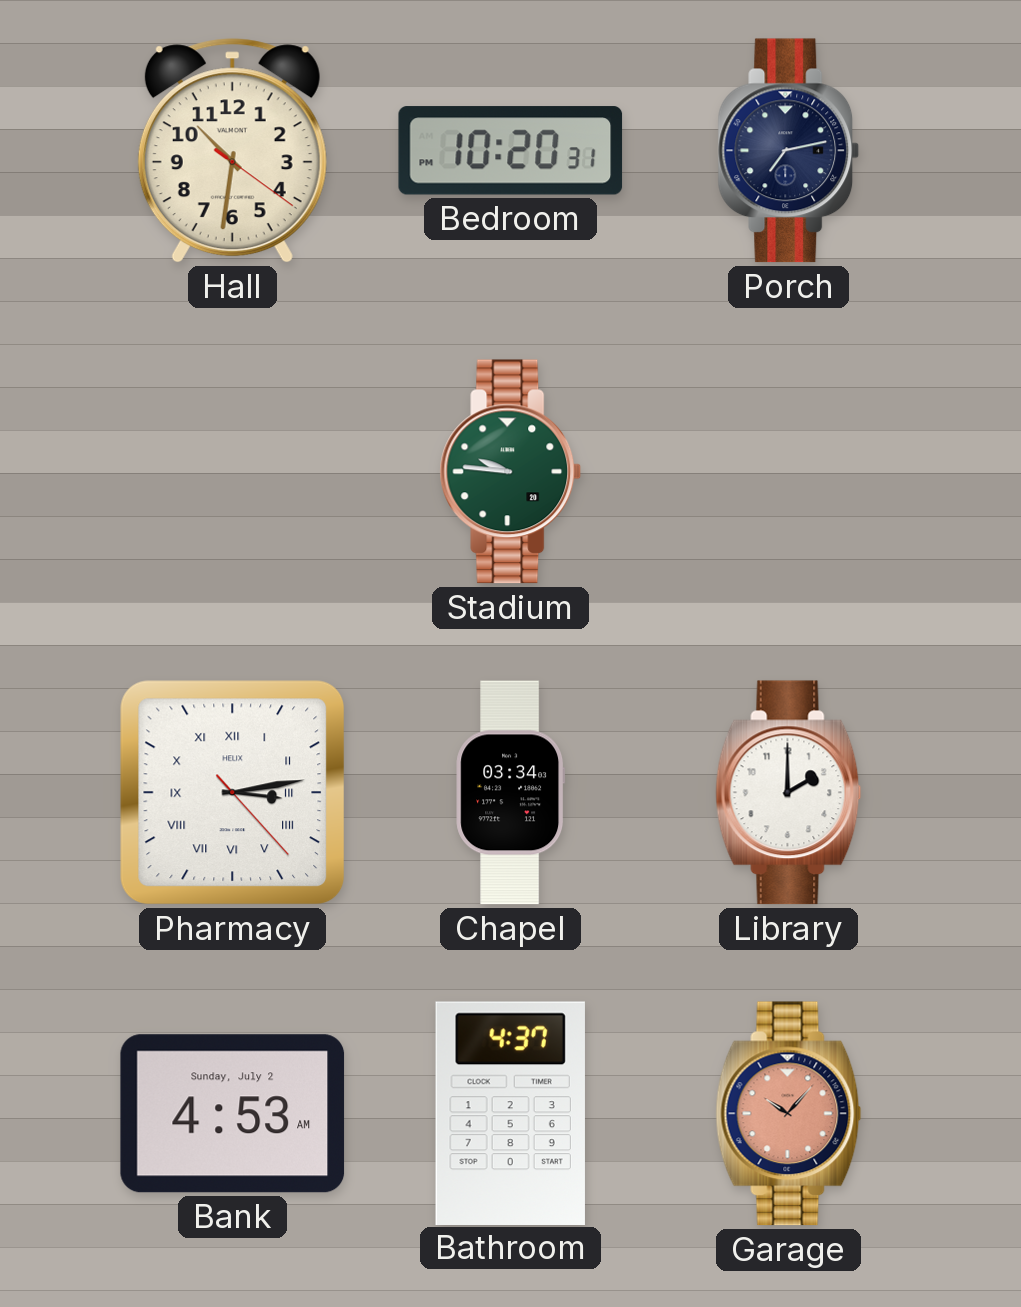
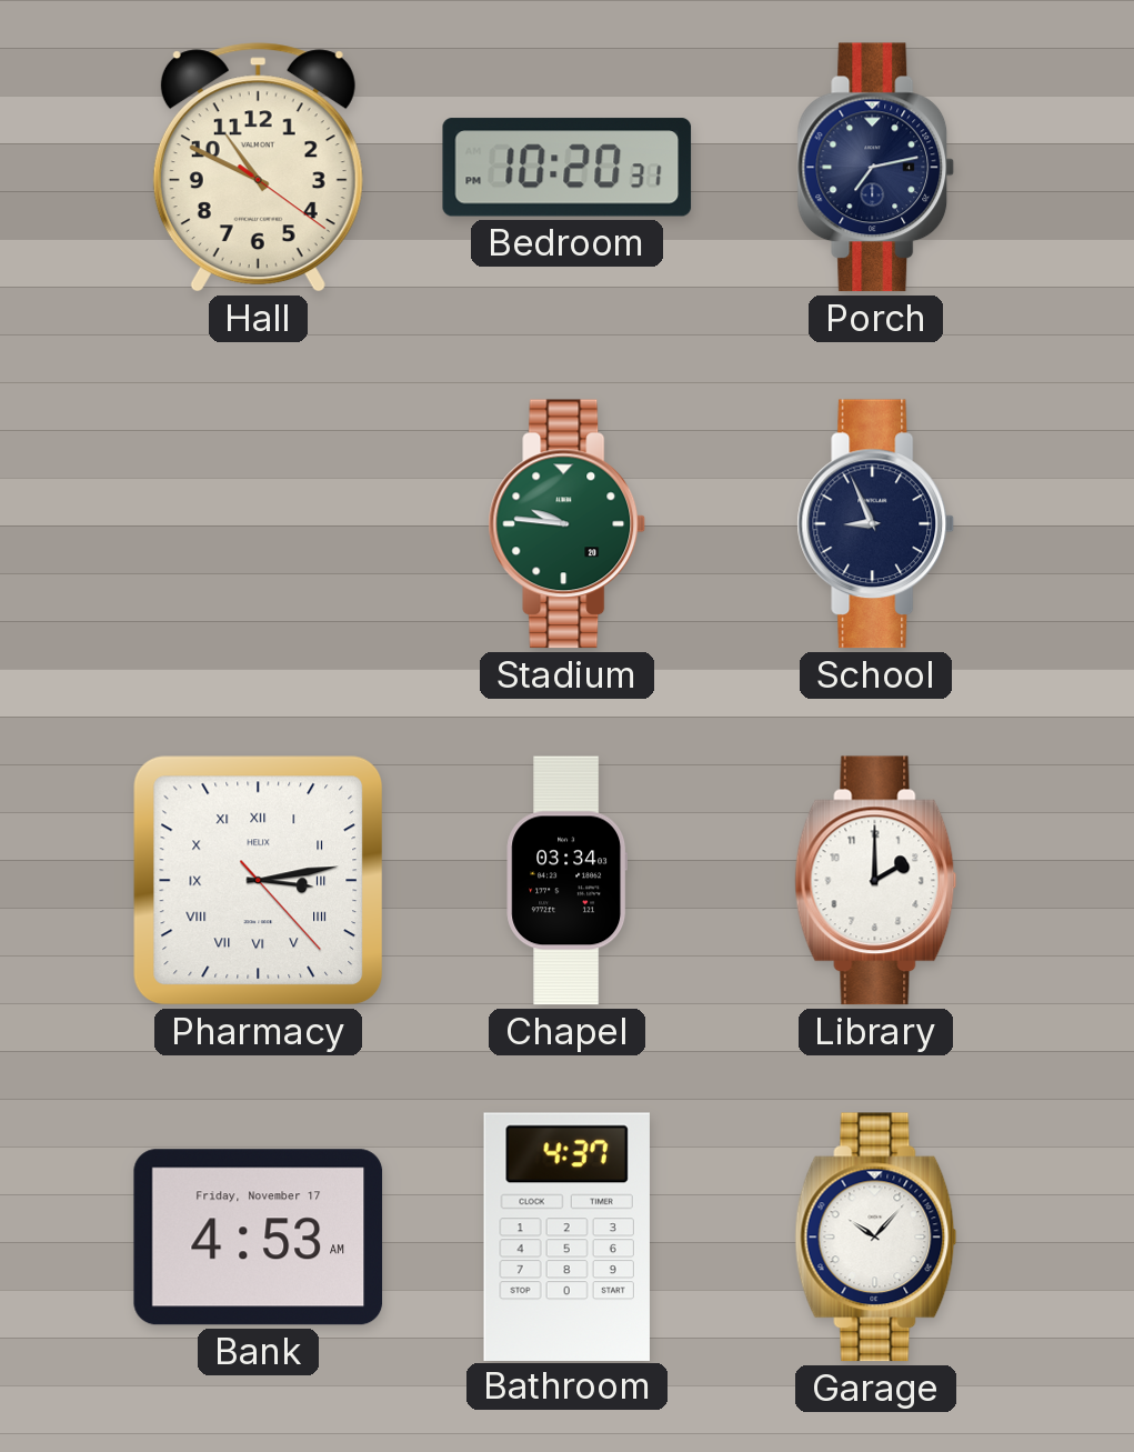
Hall: 10:31 -> 10:49 (258, 168)
School: none -> 8:56 (876, 524)
Bank date: Sunday, July 2 -> Friday, November 17 (259, 1238)
Garage dial: salmon -> white (876, 1238)
